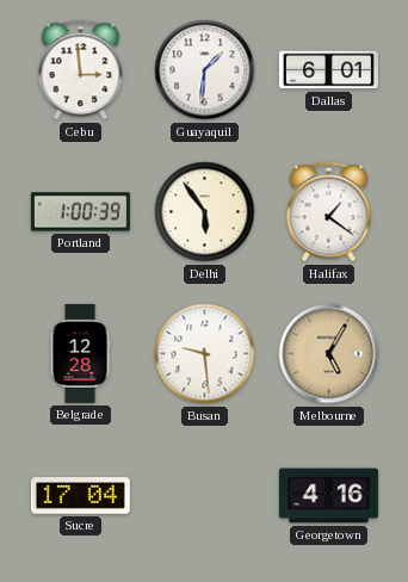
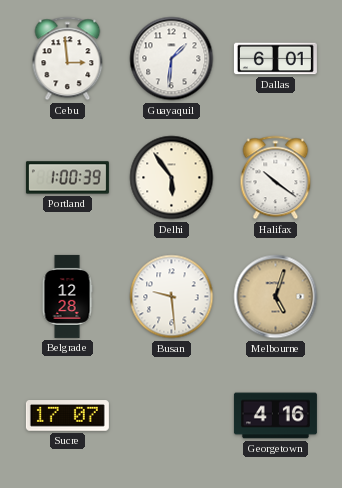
Halifax: 1:21 -> 10:21 (276, 178)
Melbourne: 5:05 -> 5:03 (276, 297)
Sucre: 17:04 -> 17:07 (67, 416)
